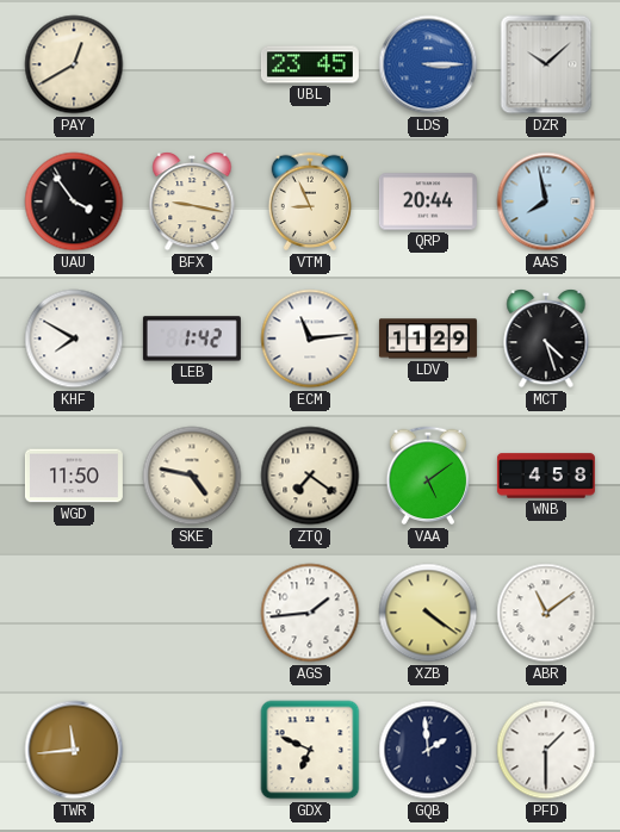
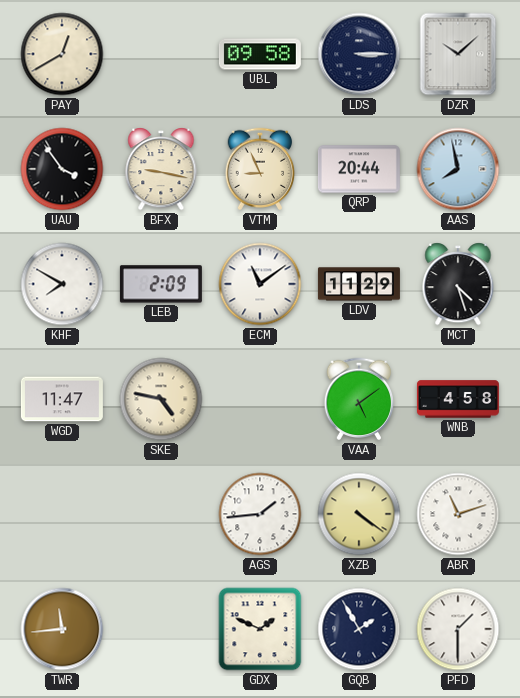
UBL: 23:45 -> 09:58 (260, 54)
LDS dial: blue -> navy (359, 54)
LEB: 1:42 -> 2:09 (161, 284)
ECM: 11:14 -> 11:09 (260, 284)
WGD: 11:50 -> 11:47 (62, 399)
ZTQ: 7:21 -> none (310, 476)
ABR: 11:09 -> 11:12 (458, 514)
GDX: 6:49 -> 1:49 (260, 629)
GQB: 1:59 -> 1:55 (359, 629)
